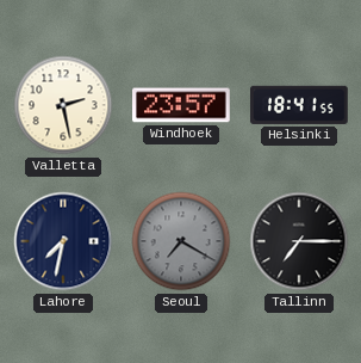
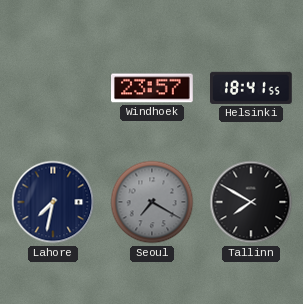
Valletta: 2:28 -> none (63, 105)
Tallinn: 7:15 -> 7:50 (251, 202)
